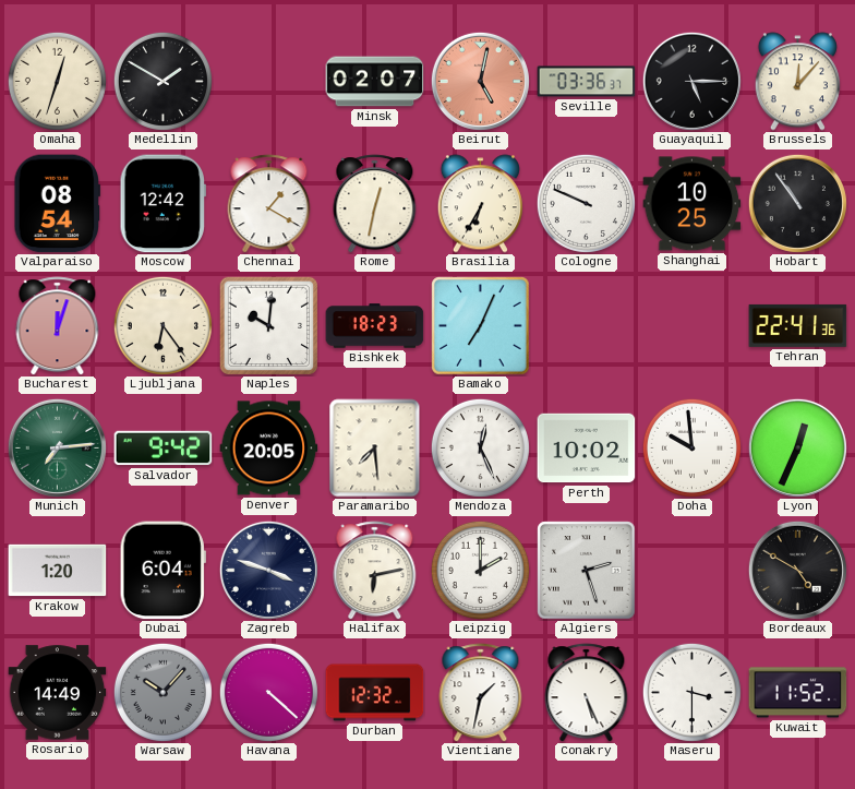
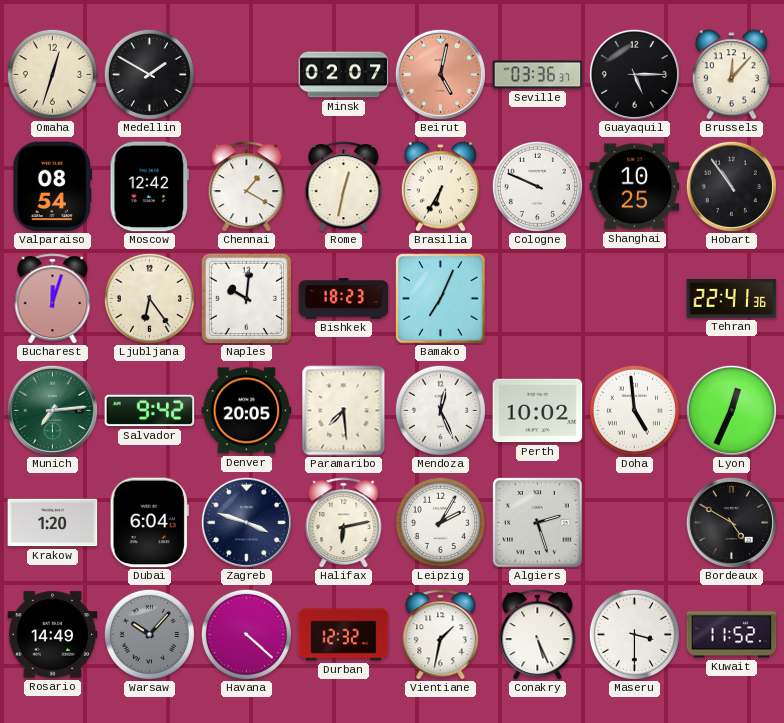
Doha: 9:59 -> 4:59 (634, 410)
Leipzig: 2:00 -> 2:05 (440, 522)
